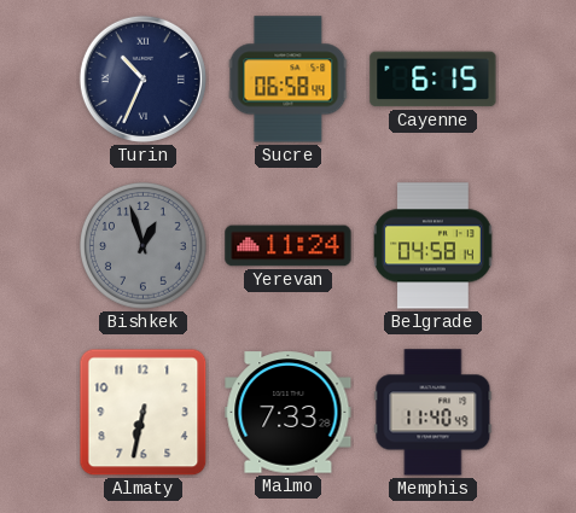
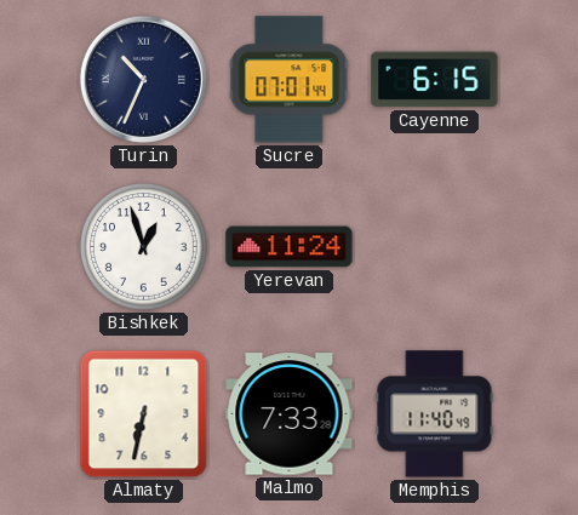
Sucre: 06:58 -> 07:01 (290, 80)
Bishkek dial: grey -> white (144, 247)
Belgrade: 04:58 -> none (434, 246)
